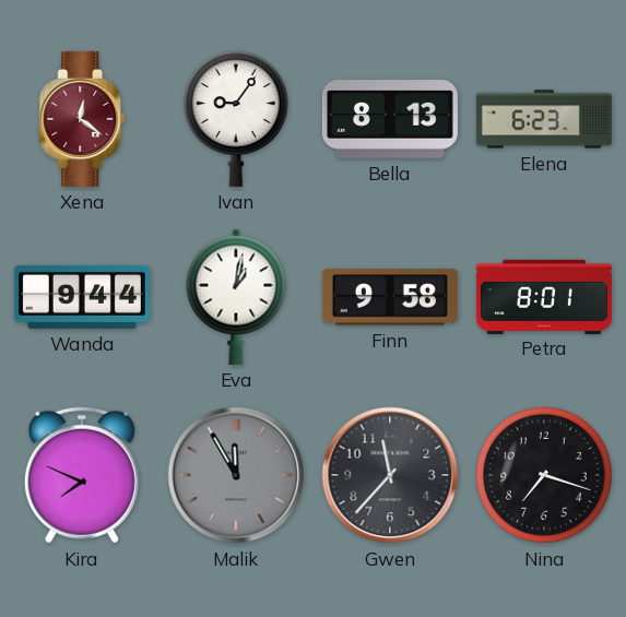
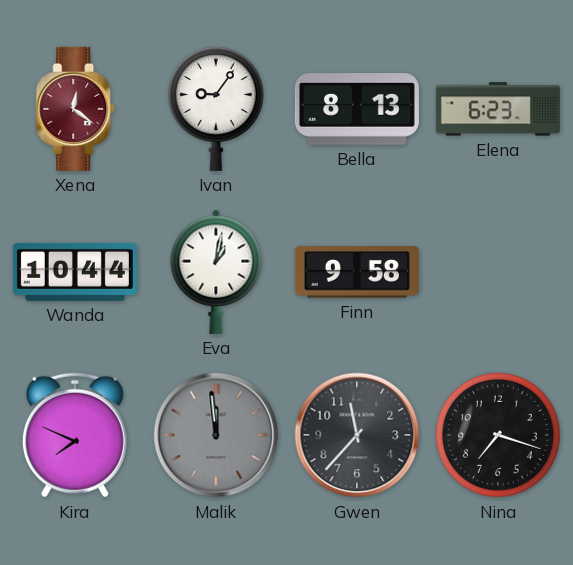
Wanda: 9:44 -> 10:44 (75, 272)
Petra: 8:01 -> none (544, 296)
Malik: 11:55 -> 11:59 (216, 435)
